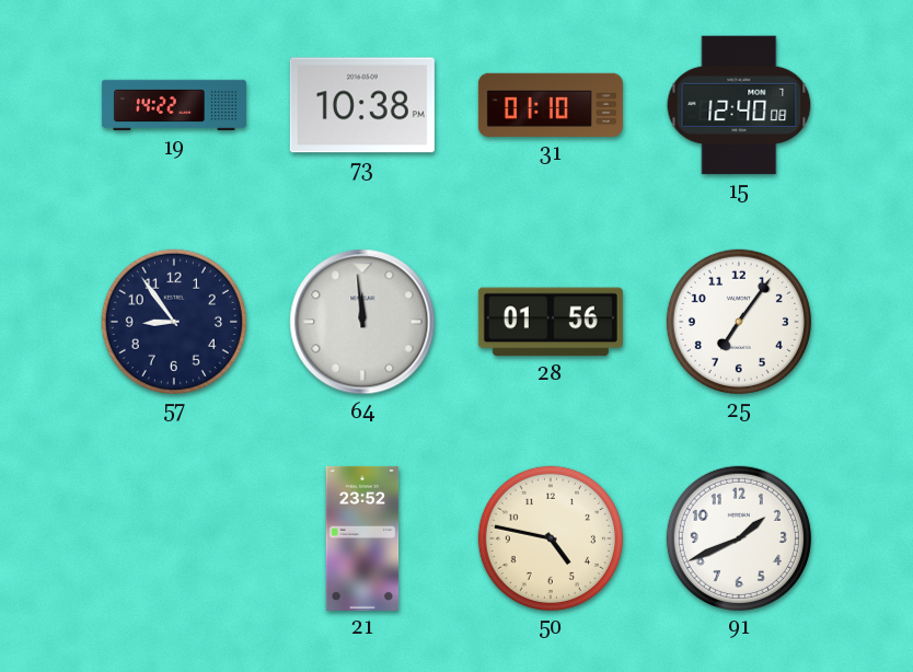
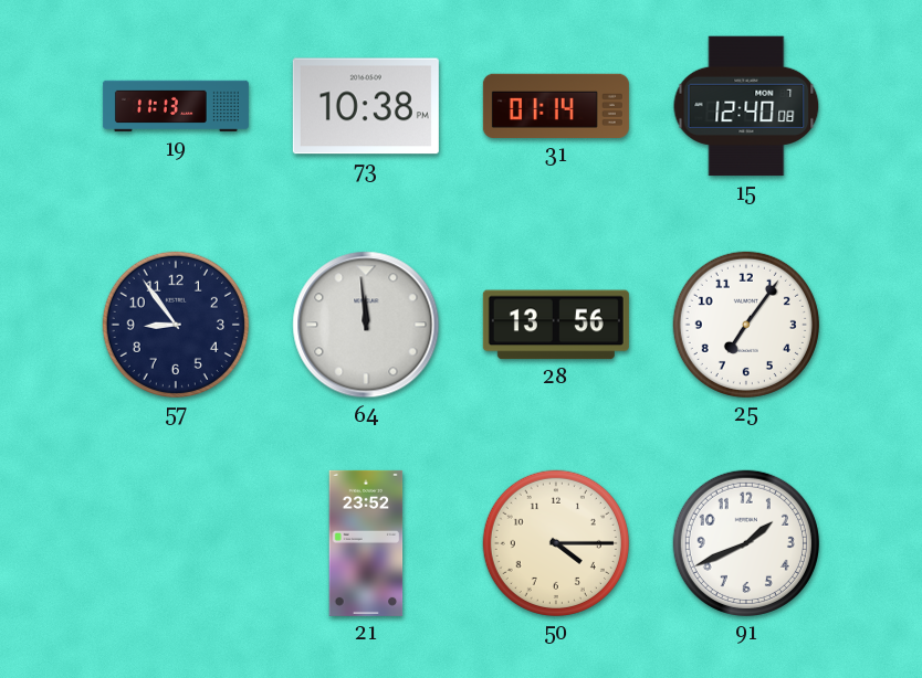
19: 14:22 -> 11:13 (176, 106)
31: 01:10 -> 01:14 (556, 106)
28: 01:56 -> 13:56 (556, 325)
50: 4:47 -> 4:15 (556, 543)
